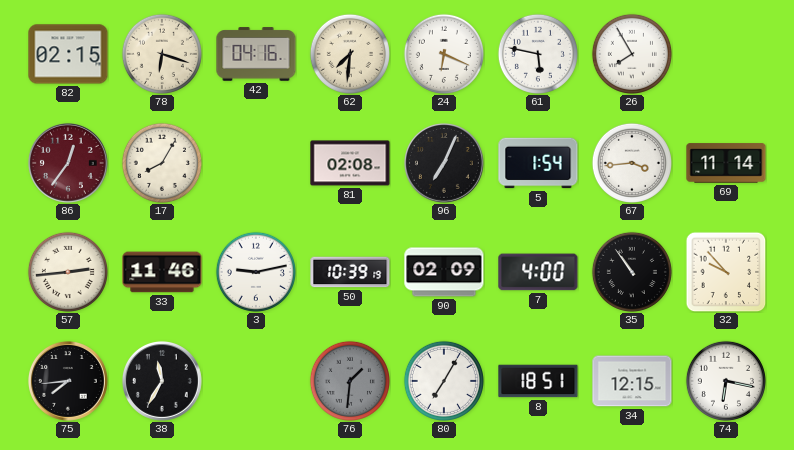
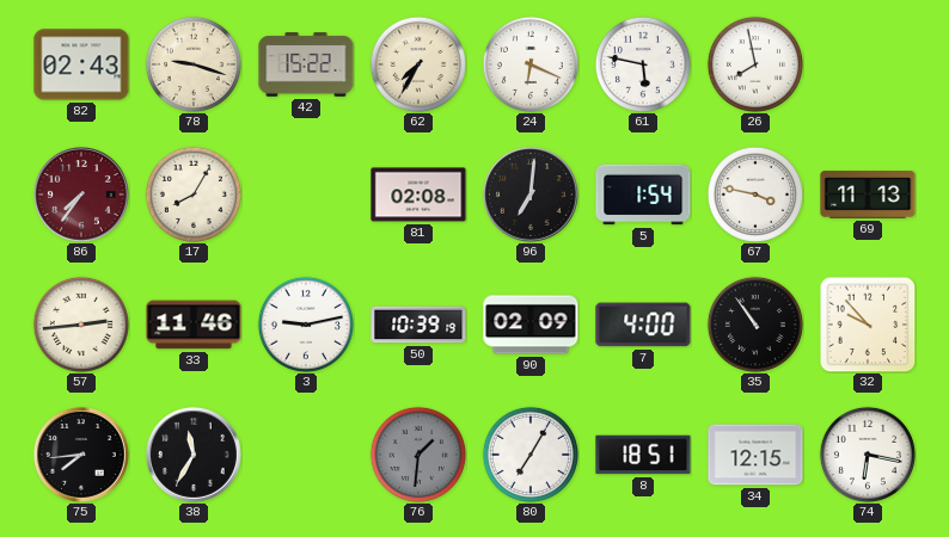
82: 02:15 -> 02:43 (81, 64)
78: 6:18 -> 9:18 (194, 64)
42: 04:16 -> 15:22 (306, 64)
62: 7:31 -> 7:35 (418, 64)
26: 7:55 -> 7:58 (755, 64)
86: 12:36 -> 7:36 (81, 195)
96: 7:04 -> 7:01 (531, 195)
67: 3:44 -> 3:47 (755, 195)
69: 11:14 -> 11:13 (868, 195)
